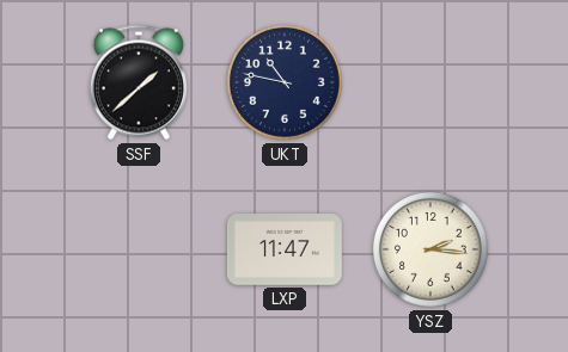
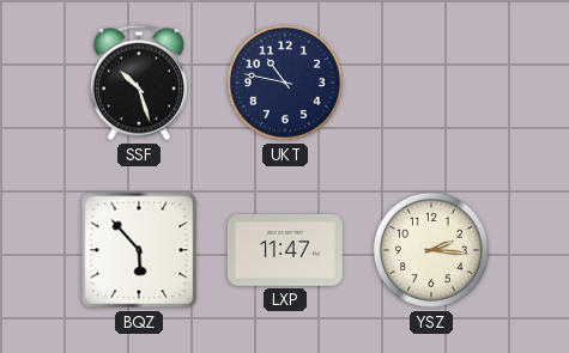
SSF: 1:38 -> 10:27 (139, 83)
BQZ: none -> 5:53 (139, 250)
